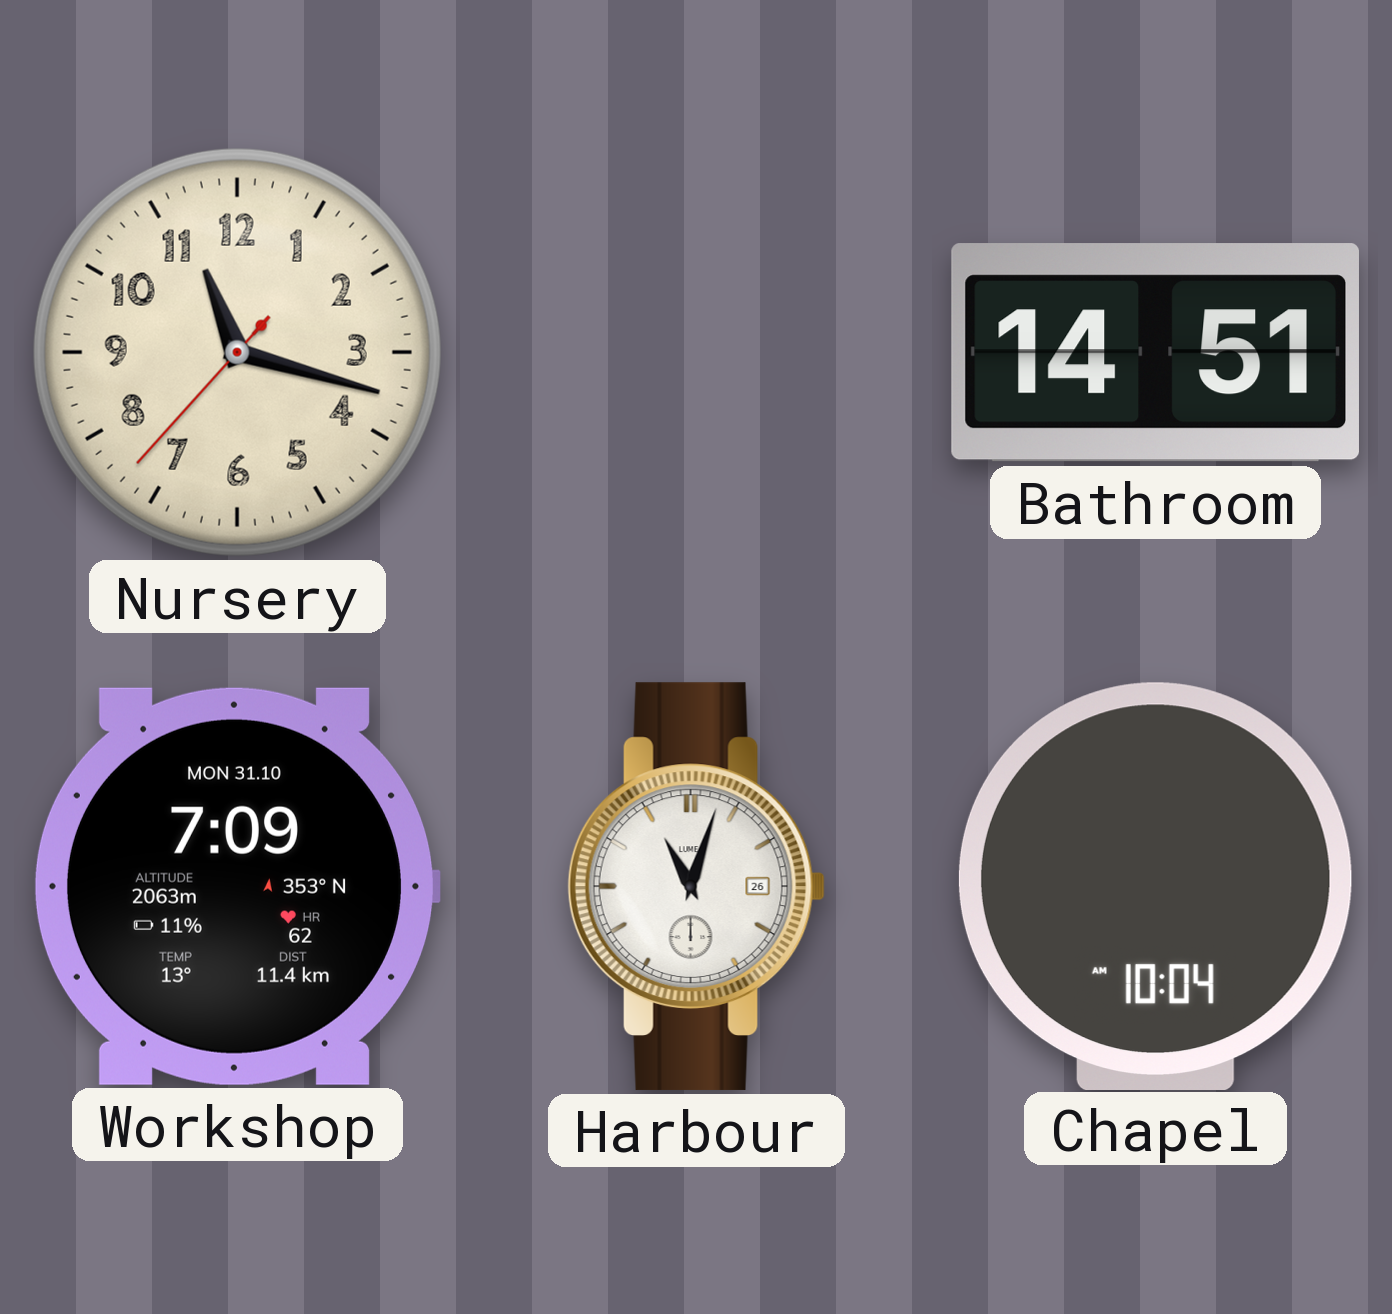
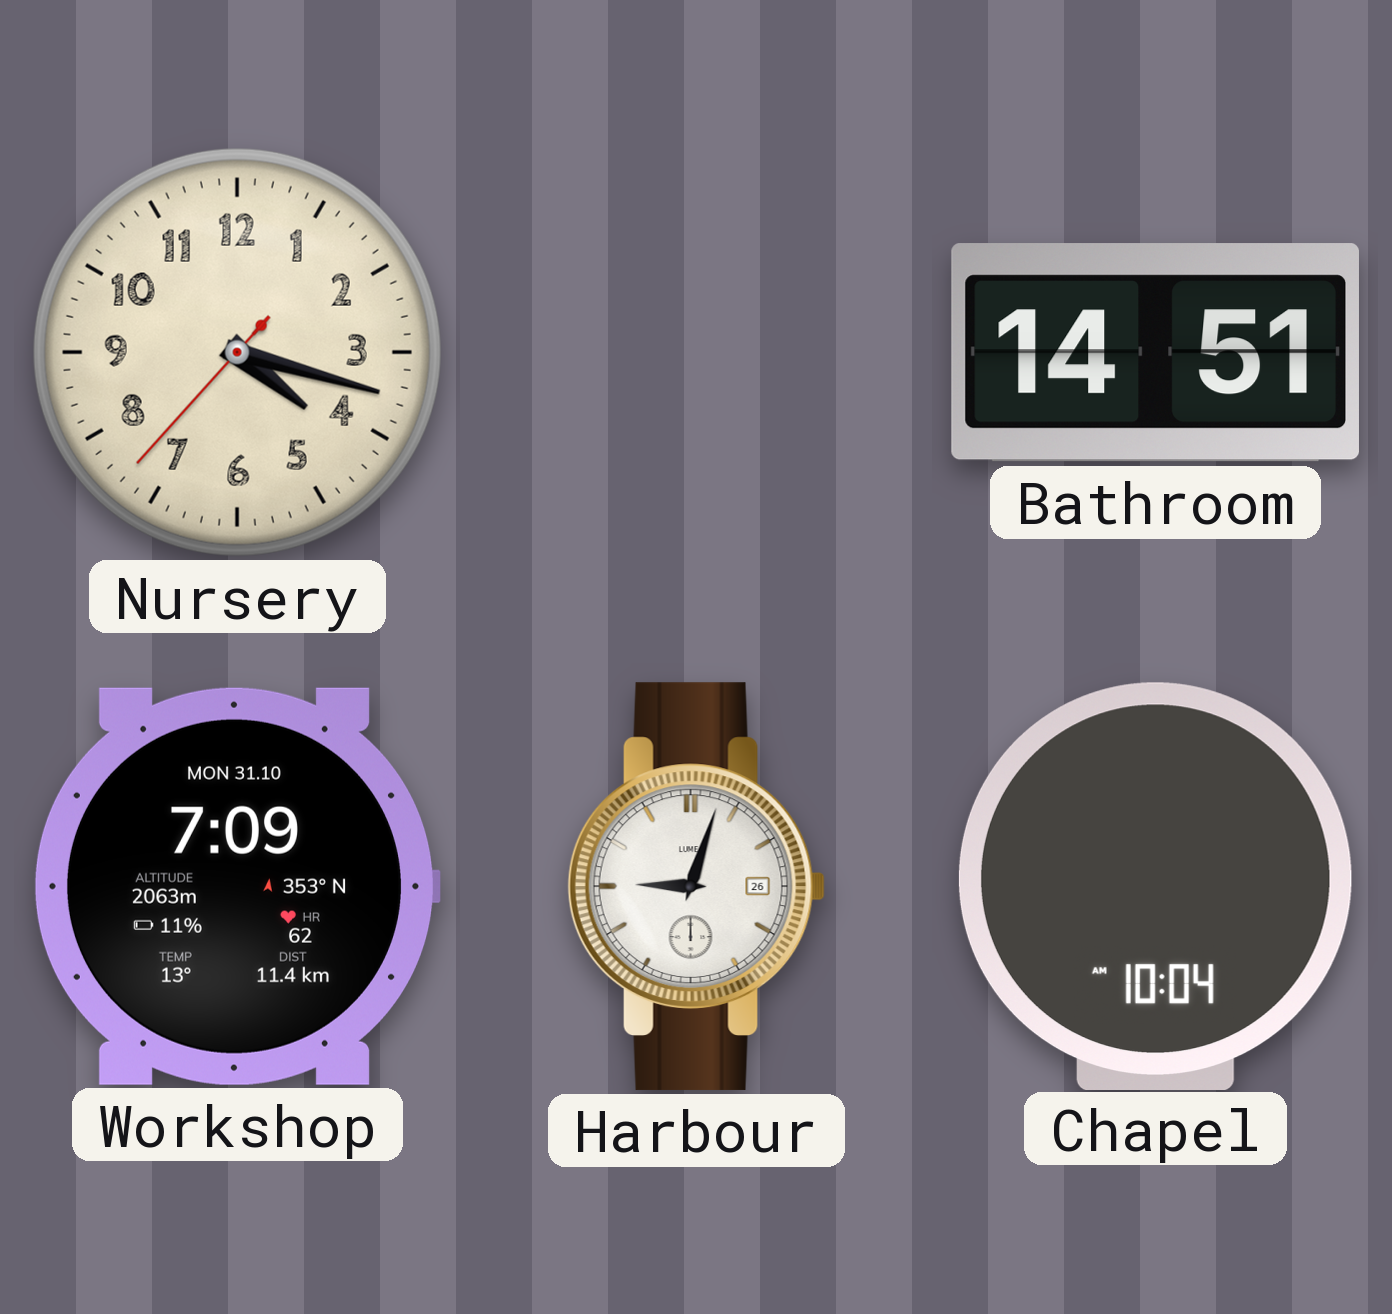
Nursery: 11:17 -> 4:17 (237, 352)
Harbour: 11:03 -> 9:03 (696, 886)
